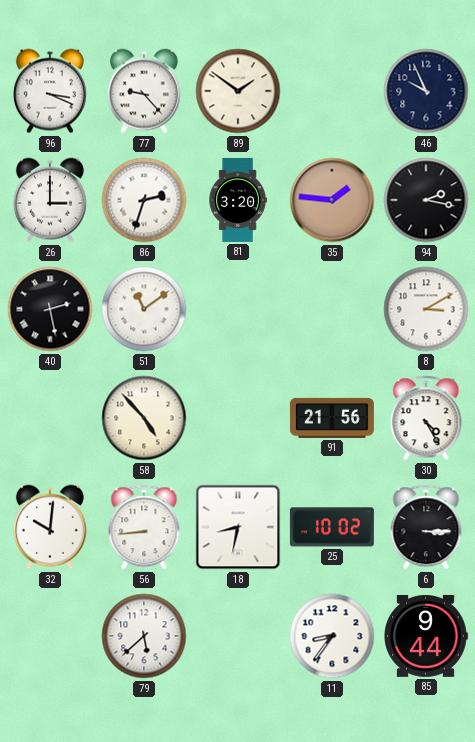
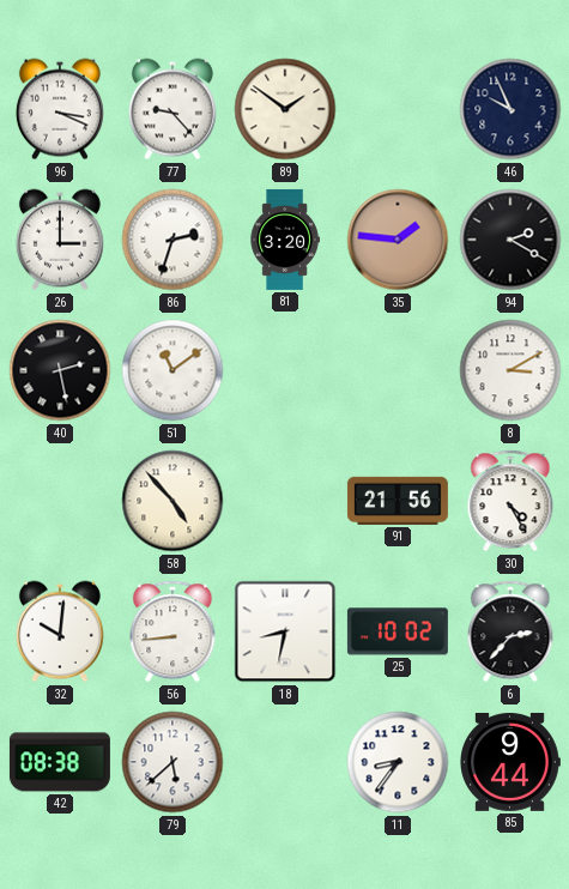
94: 2:17 -> 2:20 (510, 240)
6: 3:15 -> 2:37 (510, 631)
42: none -> 08:38 (60, 762)
